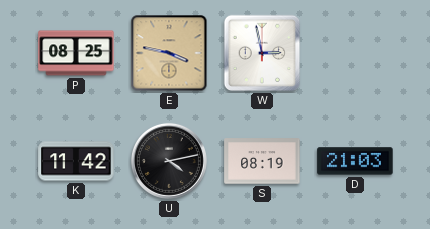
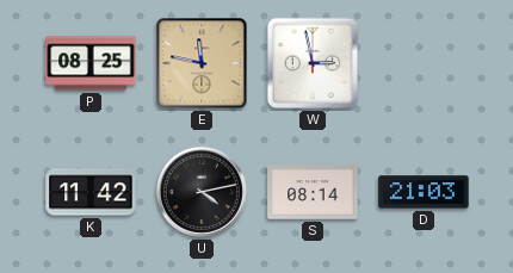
E: 3:47 -> 11:47 (202, 63)
S: 08:19 -> 08:14 (313, 192)
